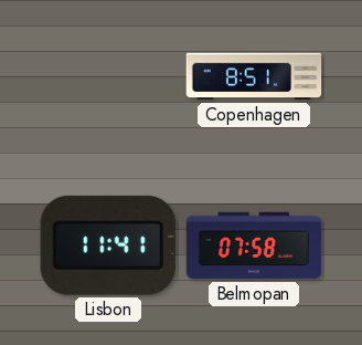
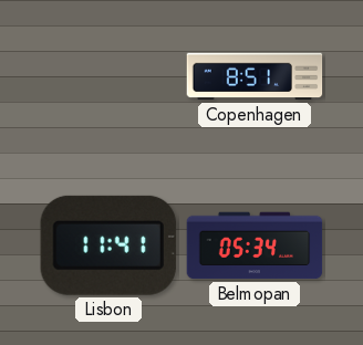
Belmopan: 07:58 -> 05:34 (255, 245)
